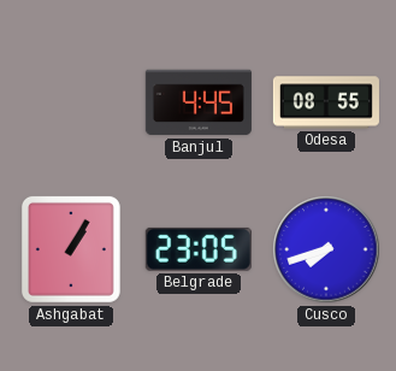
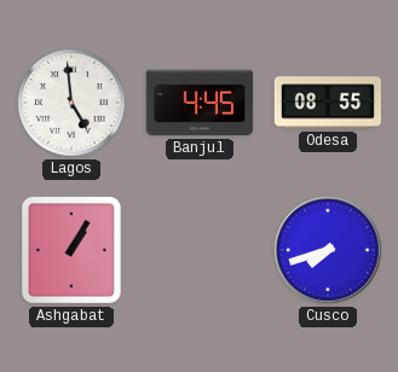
Lagos: none -> 4:59 (71, 103)
Belgrade: 23:05 -> none (199, 249)
